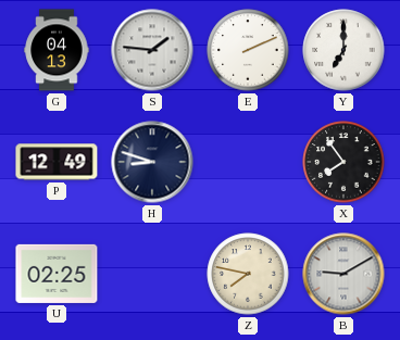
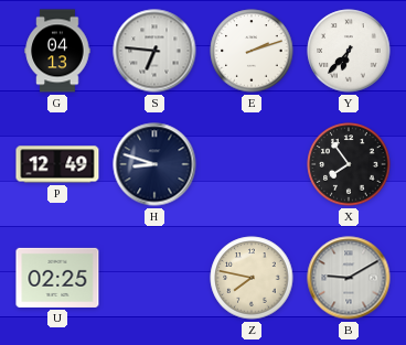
S: 1:46 -> 6:46 (154, 51)
E: 2:11 -> 2:12 (252, 51)
Y: 7:00 -> 6:37 (349, 51)
